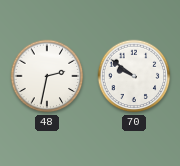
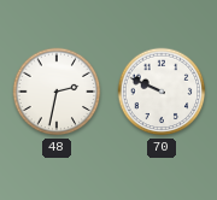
70: 9:51 -> 9:49 (162, 92)
